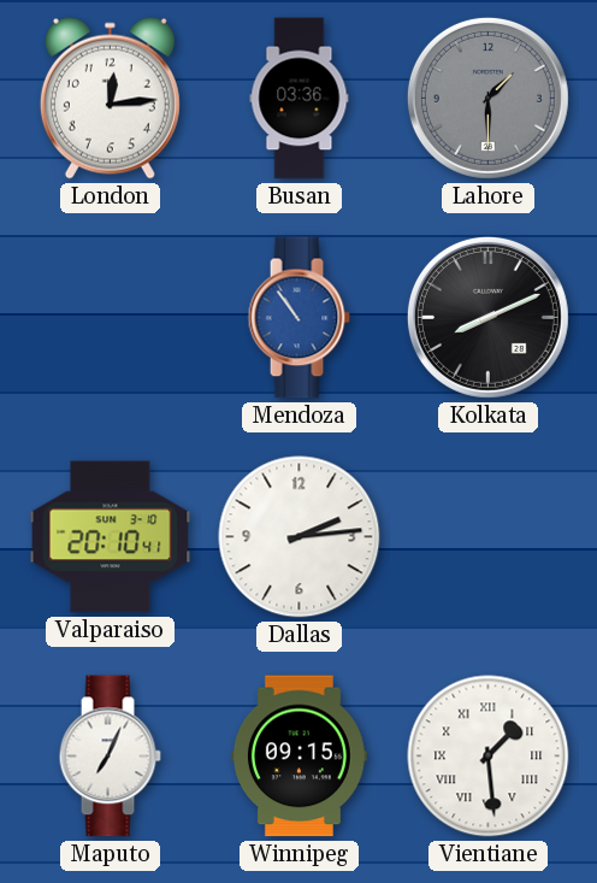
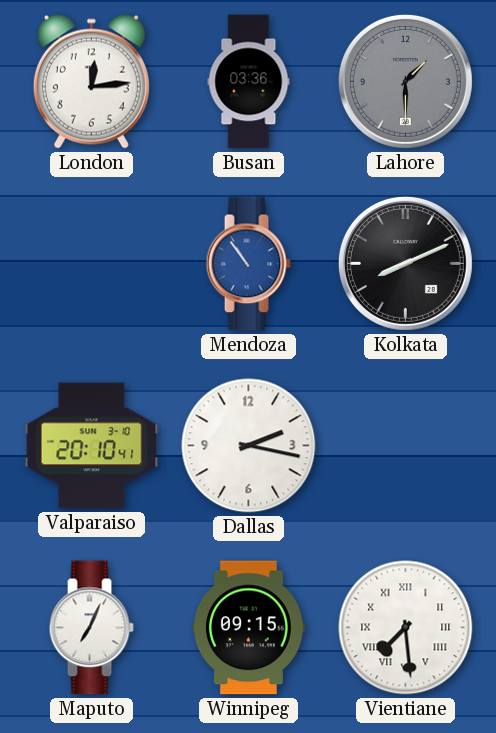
Dallas: 2:14 -> 2:17 (249, 446)
Vientiane: 1:29 -> 7:29 (406, 628)
